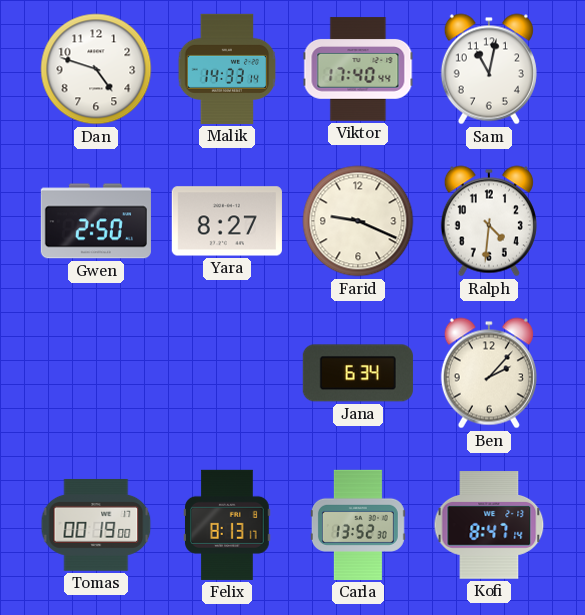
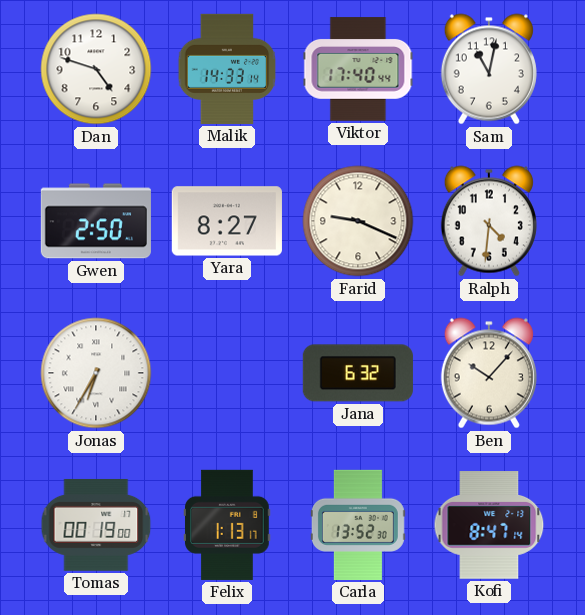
Jonas: none -> 6:35 (96, 373)
Jana: 6:34 -> 6:32 (358, 373)
Ben: 2:07 -> 10:07 (489, 373)
Felix: 8:13 -> 1:13 (227, 525)
